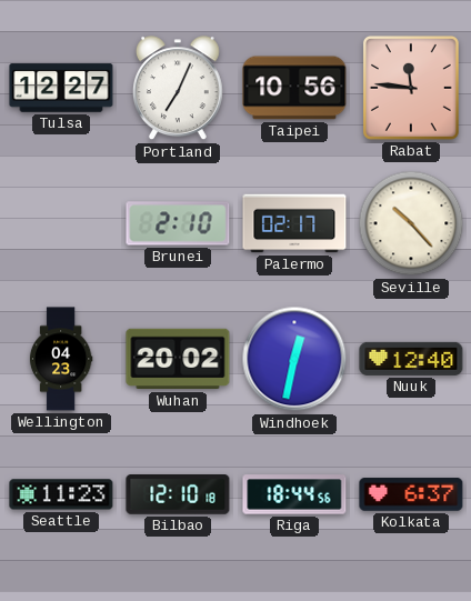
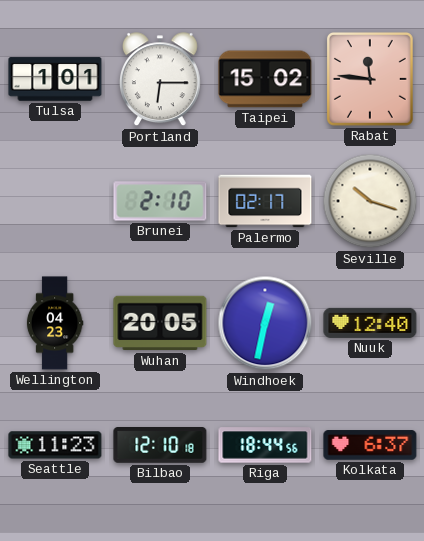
Tulsa: 12:27 -> 1:01 (55, 79)
Portland: 7:04 -> 6:15 (160, 80)
Taipei: 10:56 -> 15:02 (265, 79)
Seville: 10:23 -> 10:18 (370, 201)
Wuhan: 20:02 -> 20:05 (160, 323)
